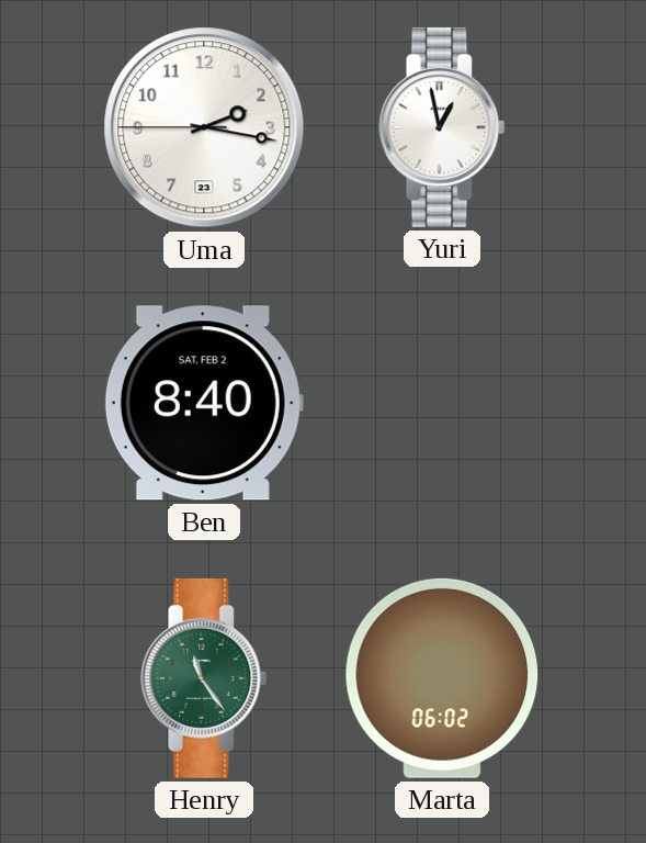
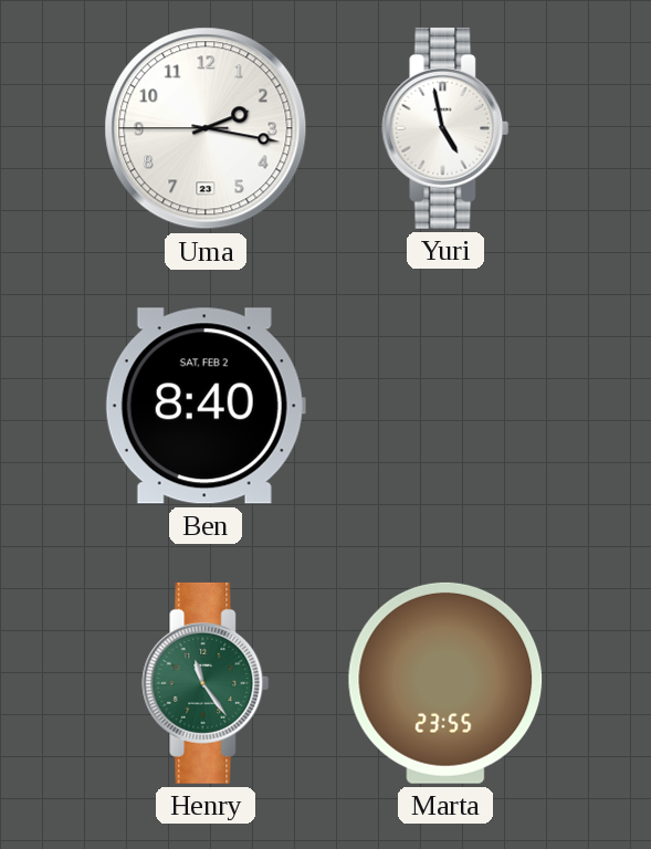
Yuri: 12:58 -> 4:58 (445, 128)
Marta: 06:02 -> 23:55 (445, 683)
